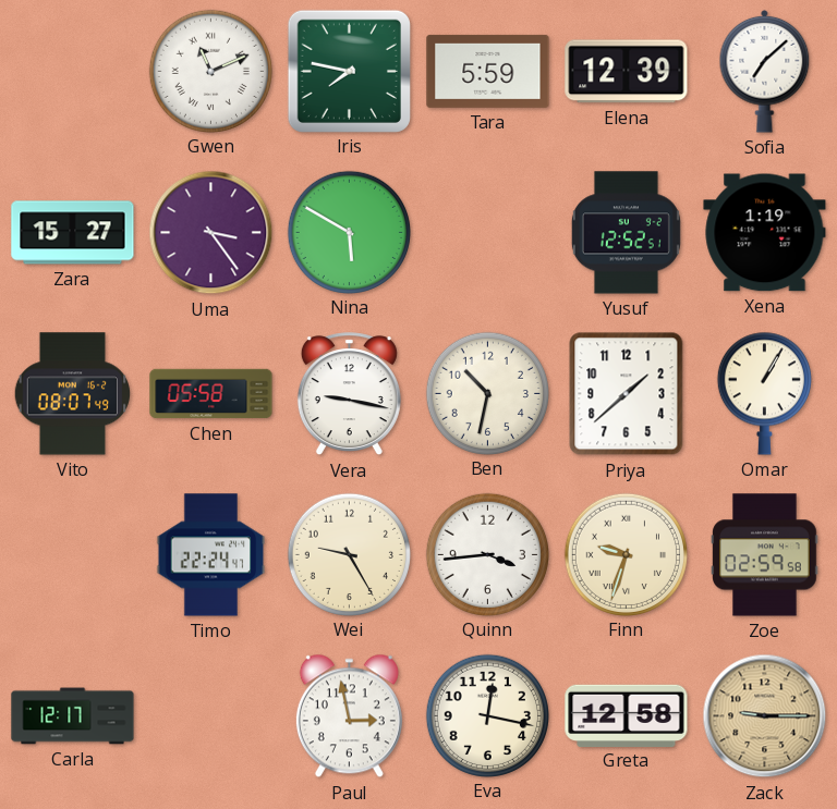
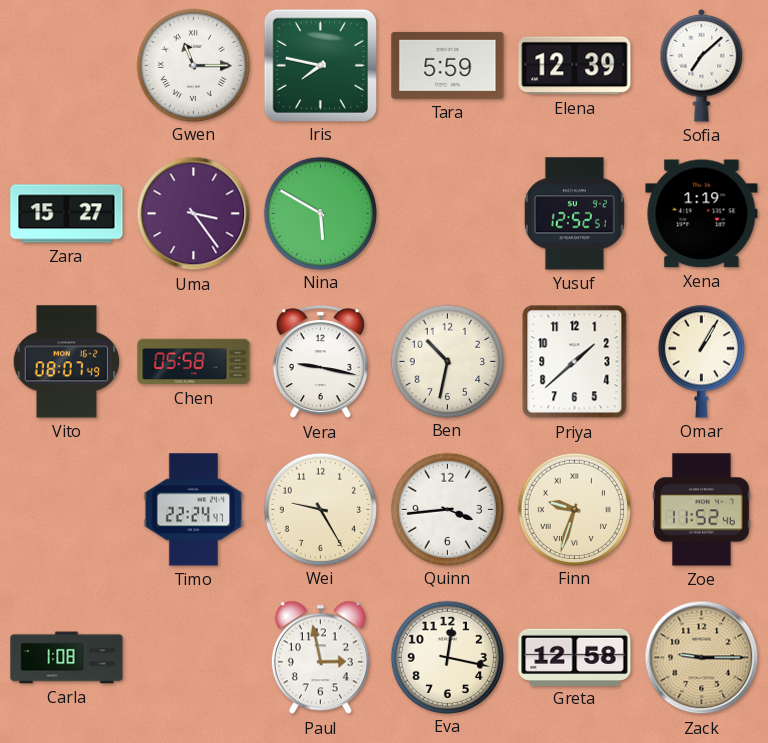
Gwen: 11:11 -> 11:15 (193, 65)
Zoe: 02:59 -> 11:52 (702, 510)
Carla: 12:17 -> 1:08 (67, 658)
